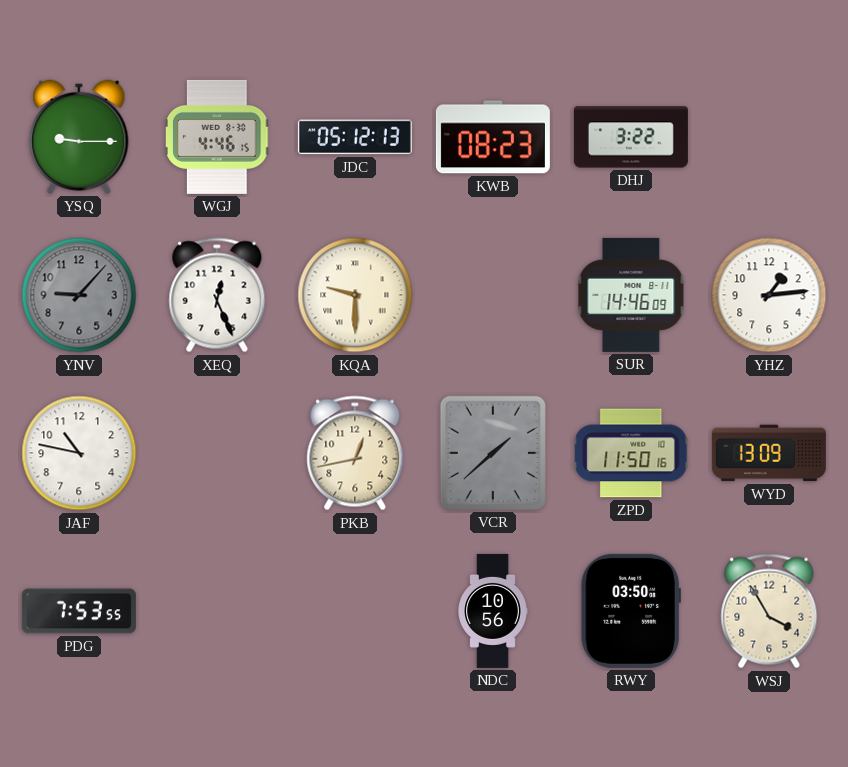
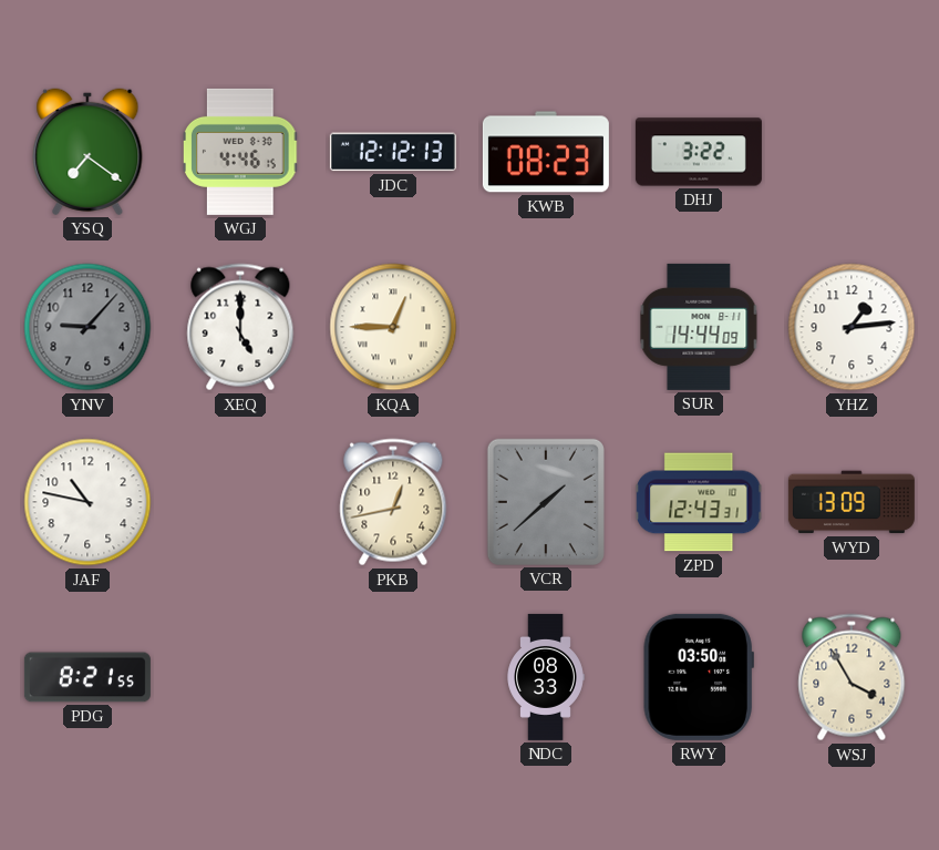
YSQ: 9:15 -> 7:21 (87, 152)
JDC: 05:12 -> 12:12 (393, 152)
XEQ: 12:26 -> 5:00 (240, 327)
KQA: 9:30 -> 12:45 (393, 327)
SUR: 14:46 -> 14:44 (699, 327)
ZPD: 11:50 -> 12:43 (699, 502)
PDG: 7:53 -> 8:21 (87, 677)
NDC: 10:56 -> 08:33 (546, 677)
